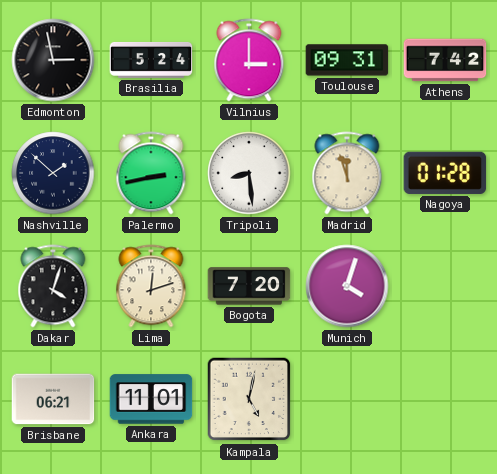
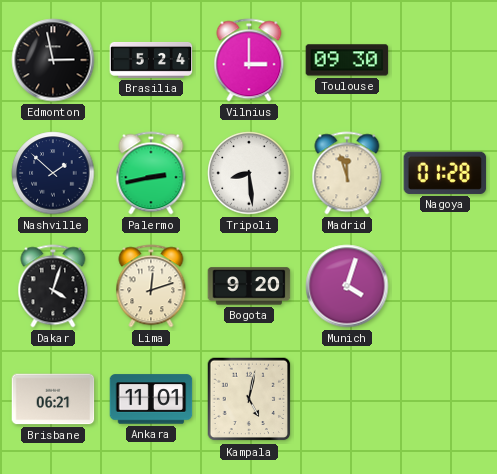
Toulouse: 09:31 -> 09:30 (347, 60)
Athens: 7:42 -> none (445, 60)
Bogota: 7:20 -> 9:20 (249, 286)
